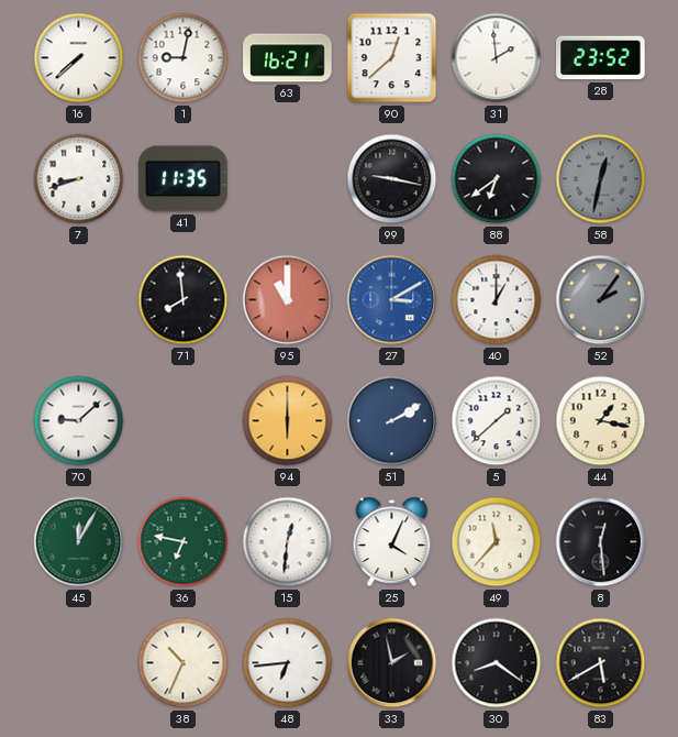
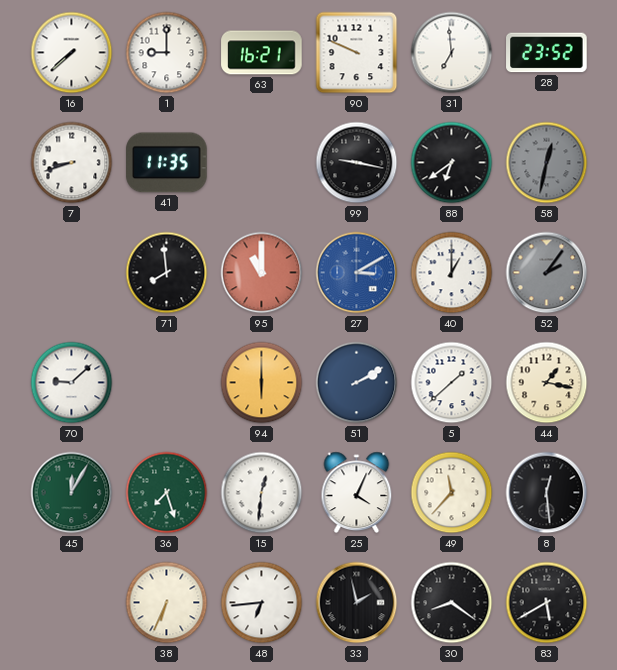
1: 9:02 -> 9:00 (167, 53)
90: 12:38 -> 9:49 (357, 53)
31: 1:59 -> 6:59 (452, 53)
36: 6:47 -> 7:27 (167, 493)
38: 10:34 -> 6:34 (167, 603)
